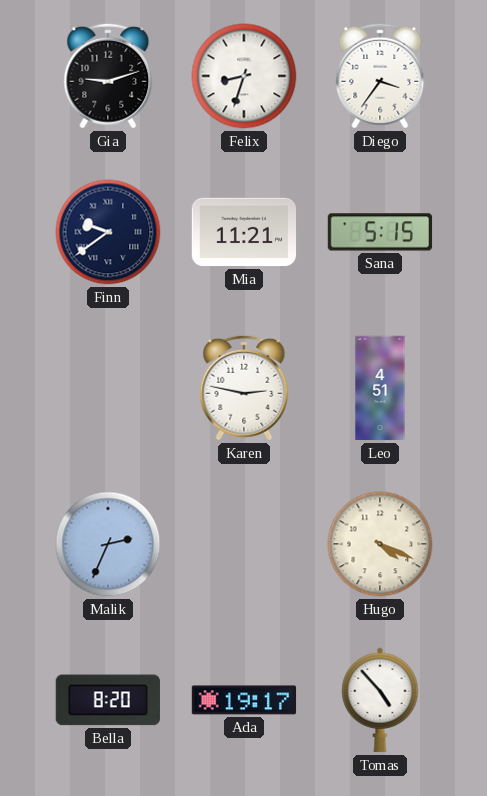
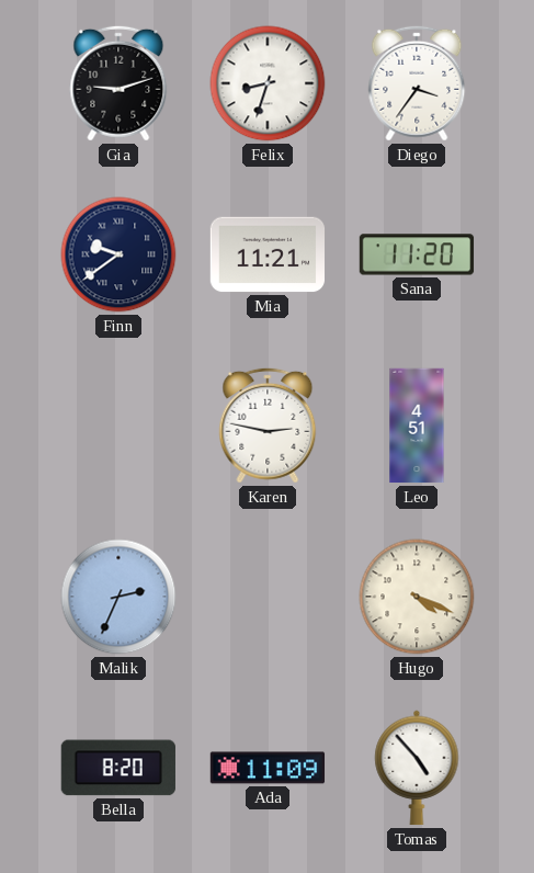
Sana: 5:15 -> 11:20 (417, 254)
Ada: 19:17 -> 11:09 (268, 768)
